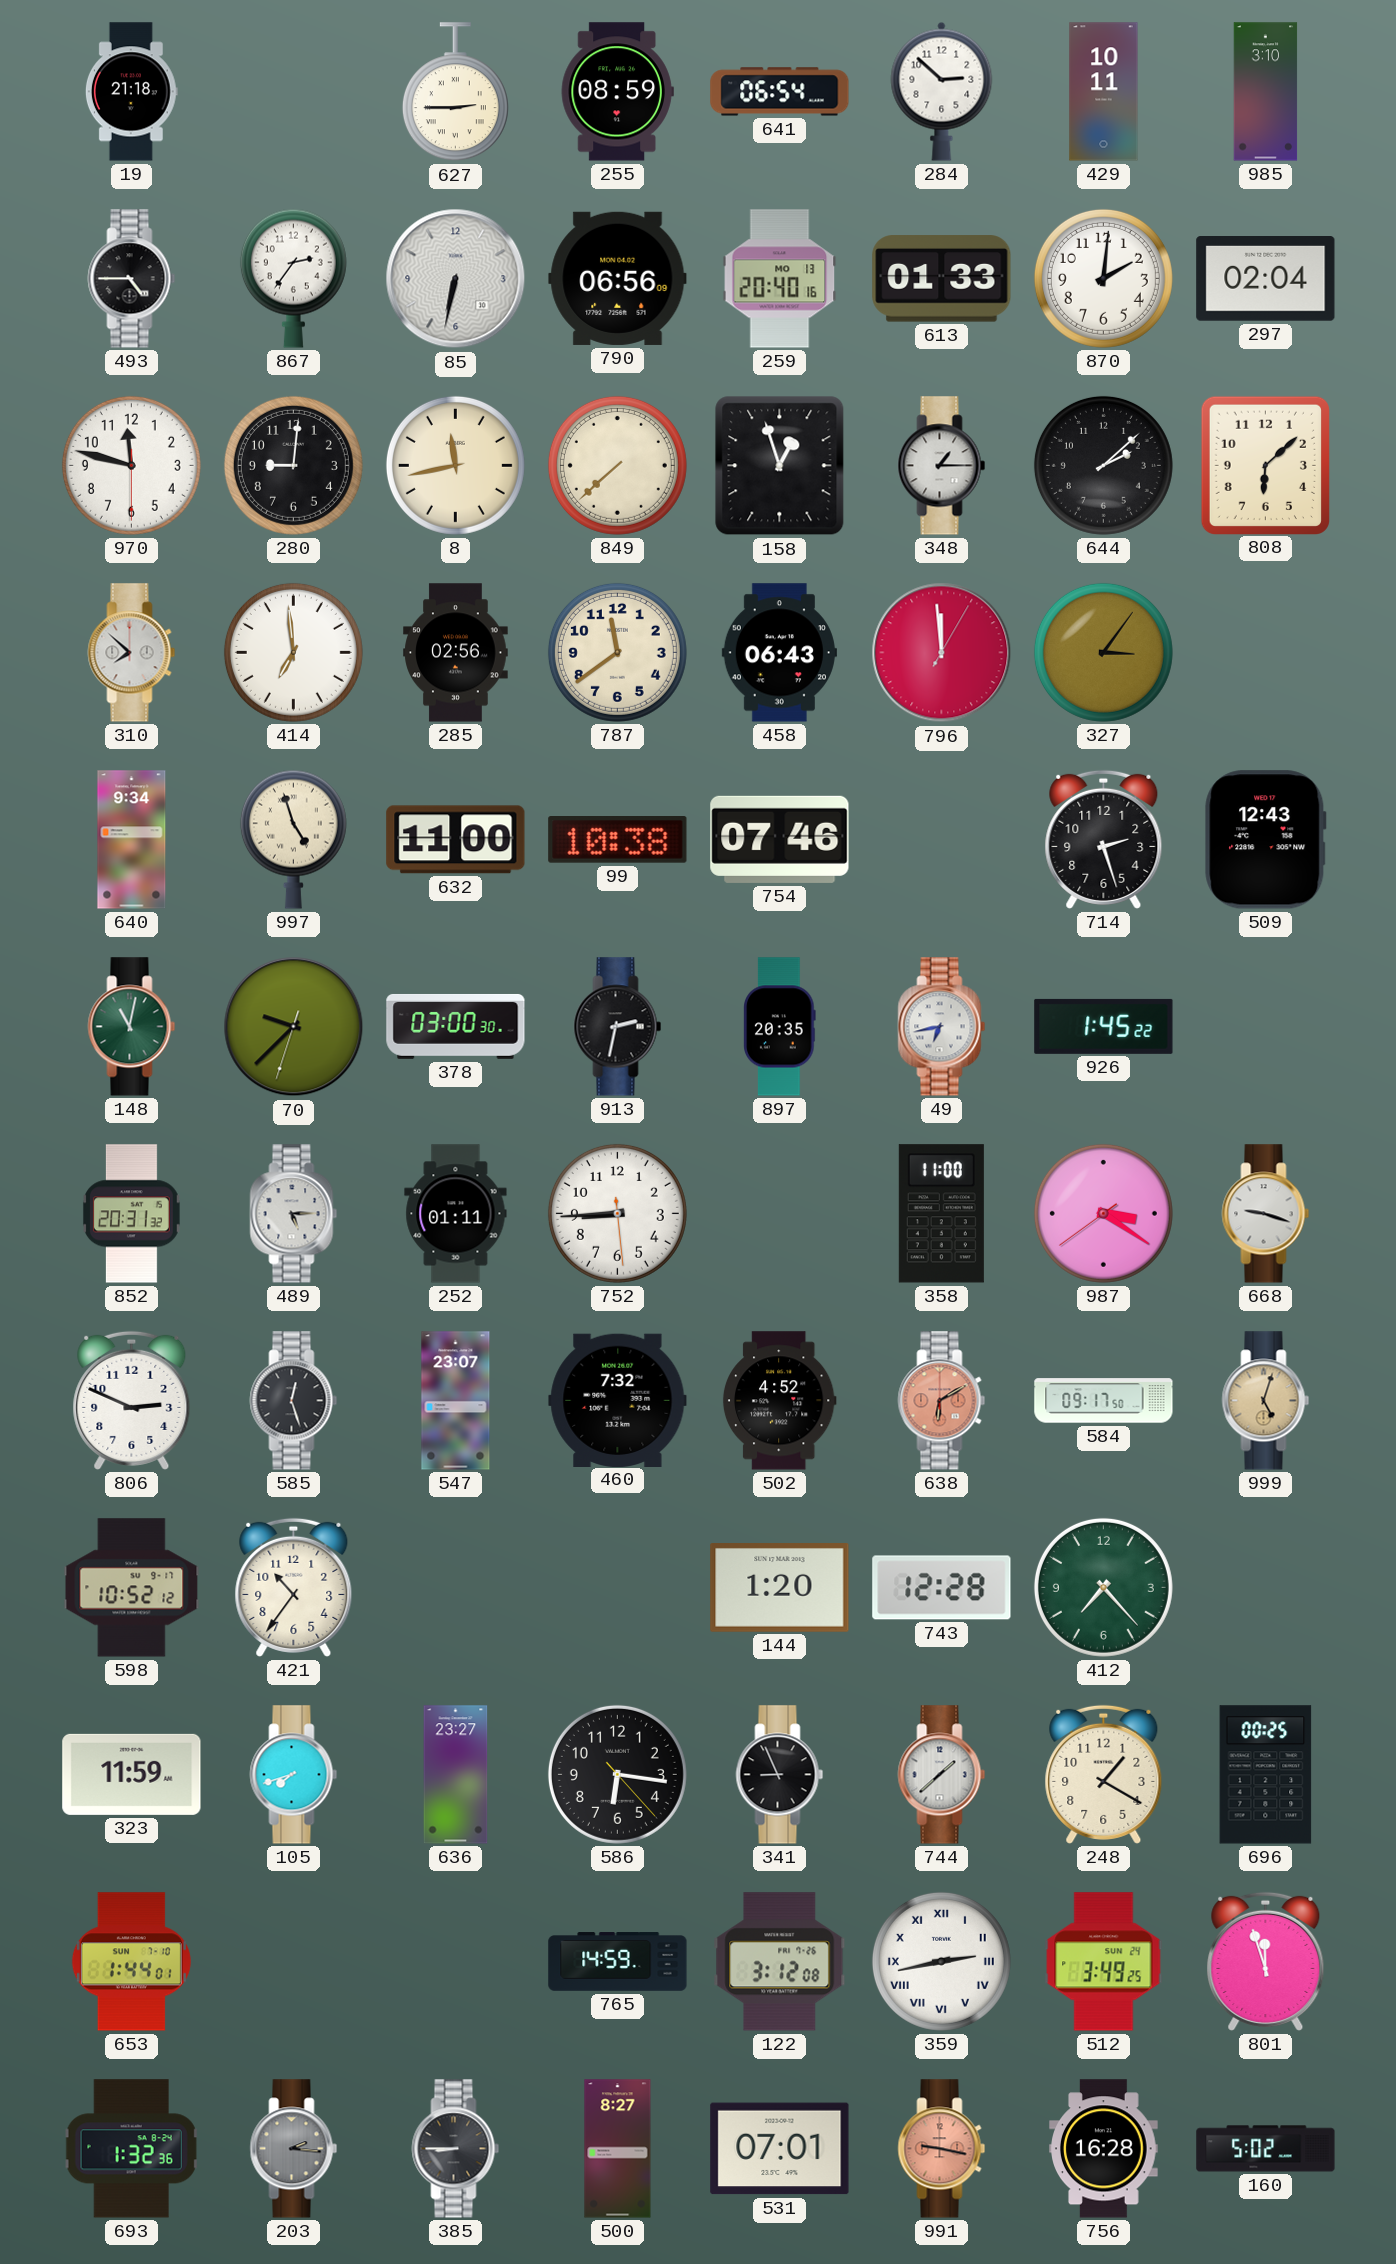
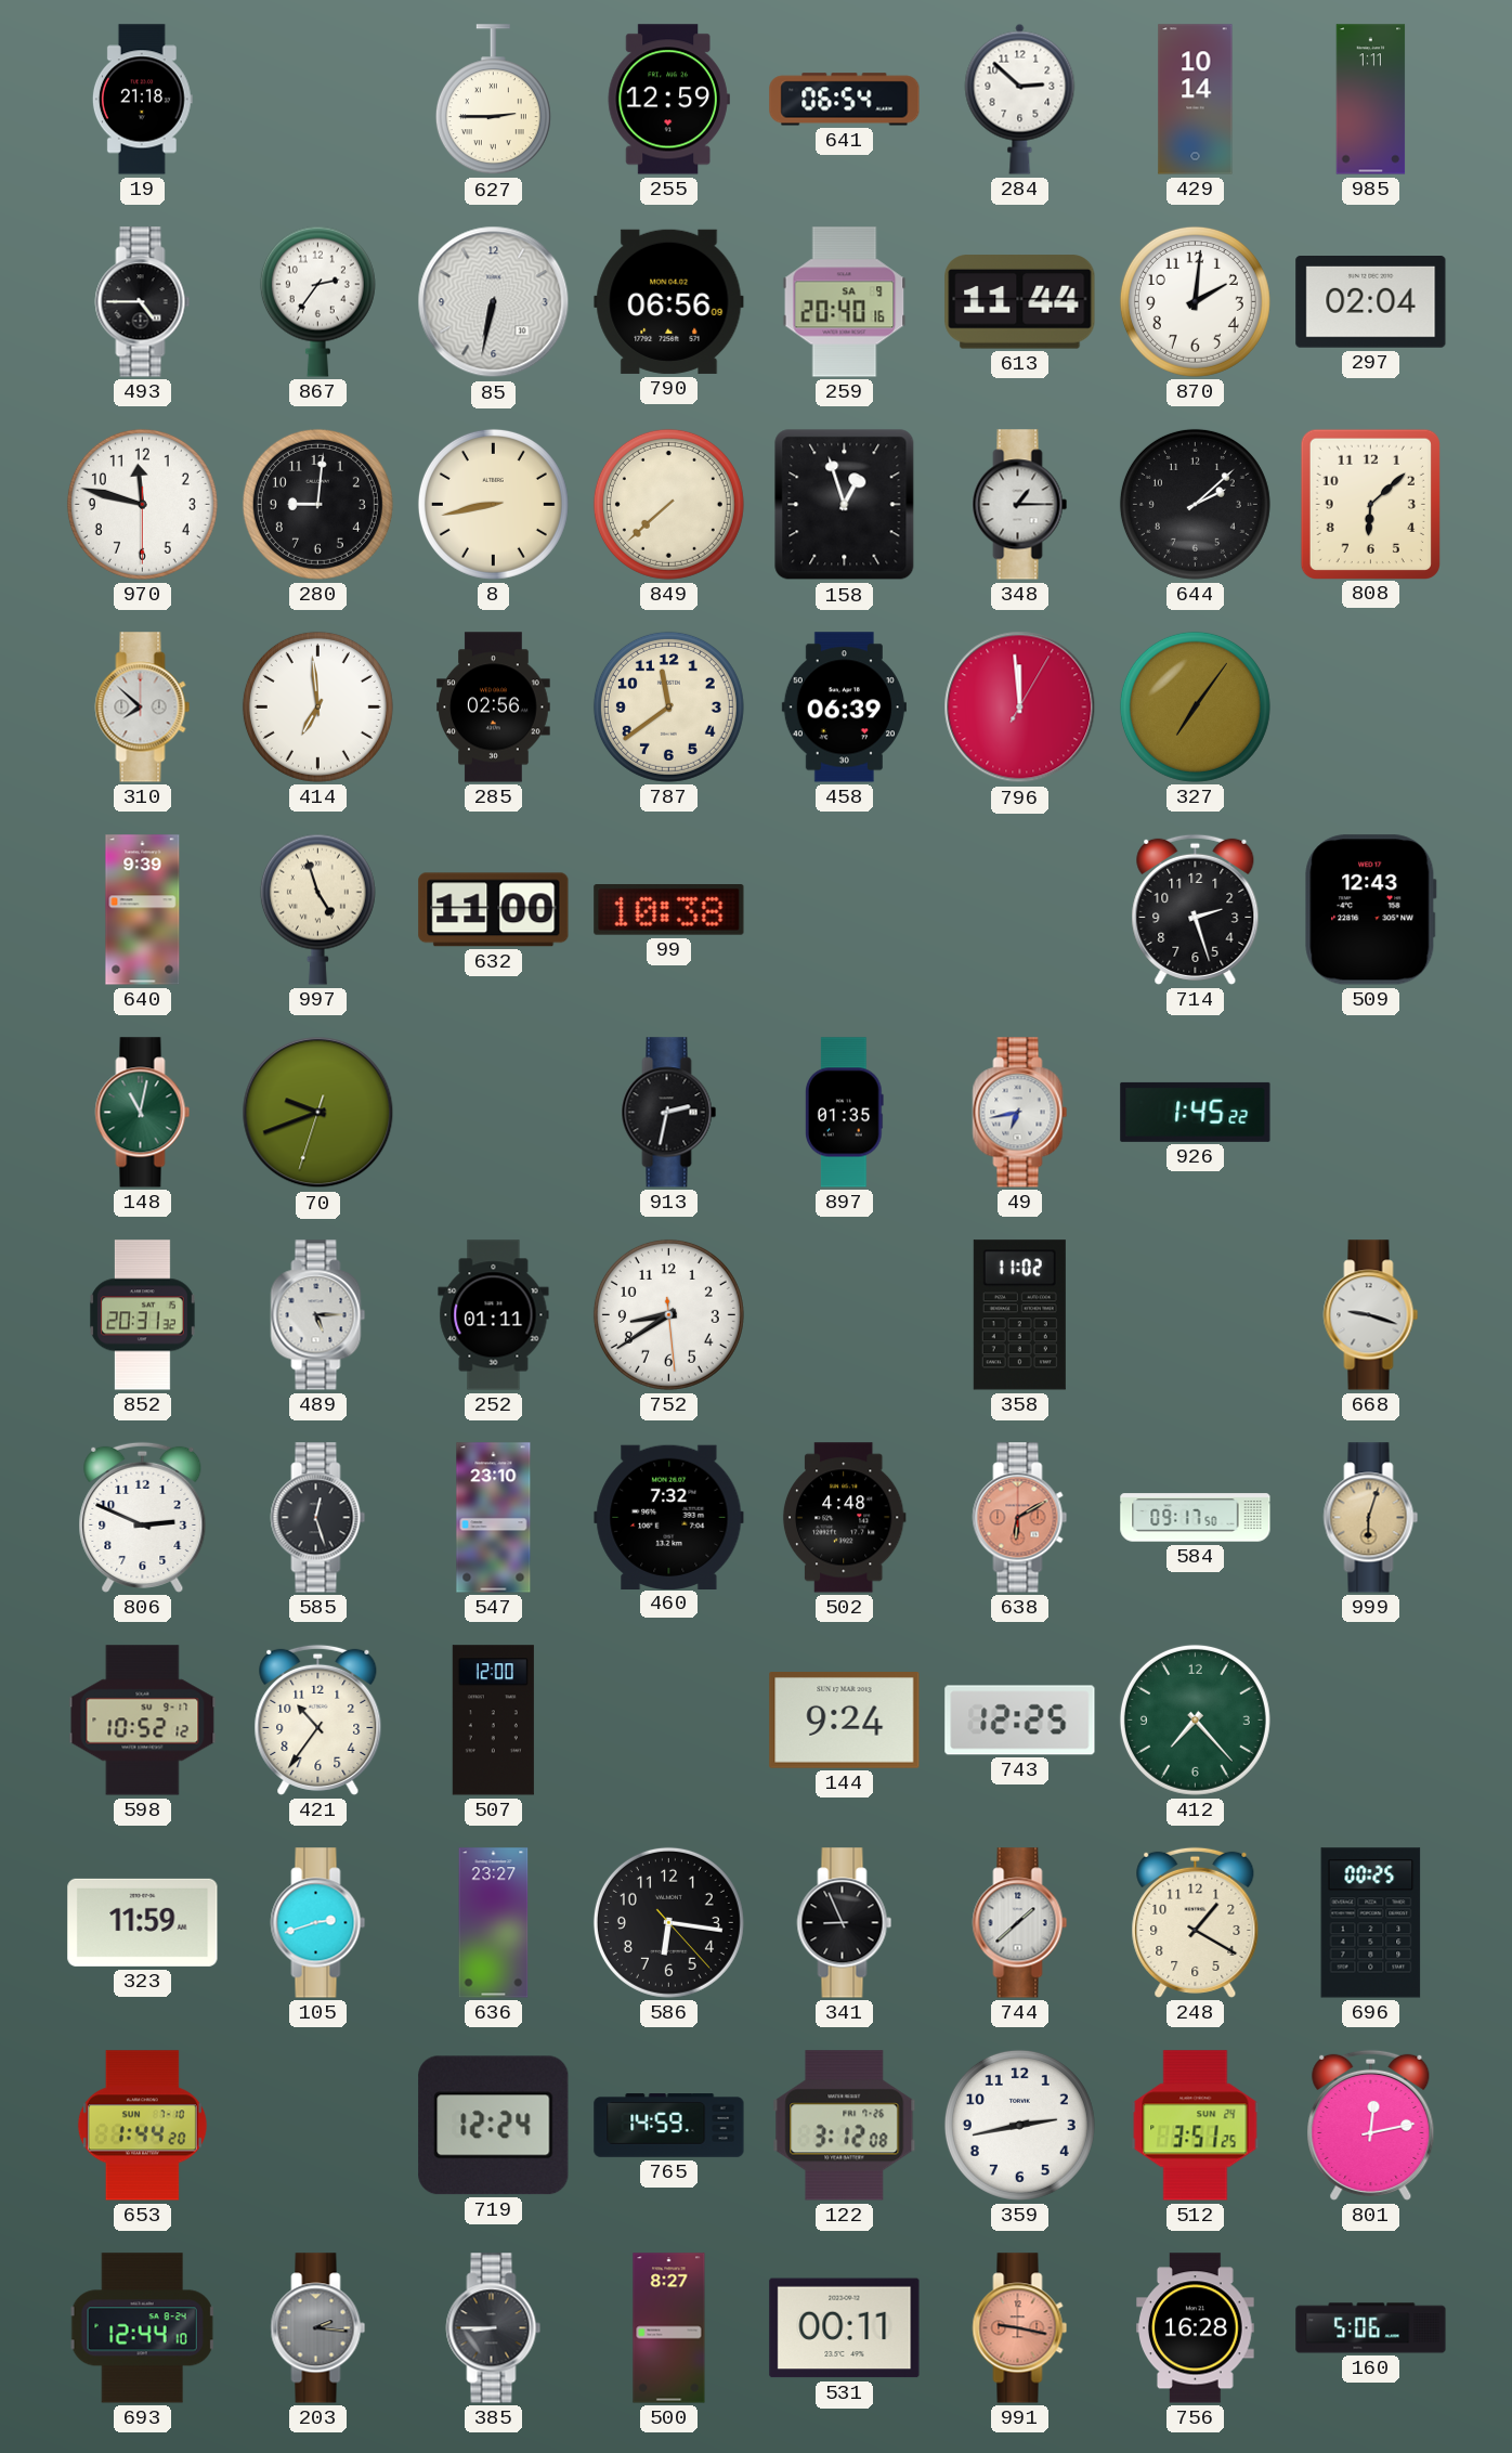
255: 08:59 -> 12:59 (668, 100)
429: 10:11 -> 10:14 (1196, 100)
985: 3:10 -> 1:11 (1371, 100)
259 date: MO 13 -> SA 9 (845, 302)
613: 01:33 -> 11:44 (1020, 302)
8: 11:43 -> 8:43 (493, 504)
458: 06:43 -> 06:39 (844, 708)
327: 3:06 -> 7:06 (1195, 706)
640: 9:34 -> 9:39 (143, 910)
754: 07:46 -> none (780, 839)
70: 9:37 -> 9:41 (318, 1113)
378: 03:00 -> none (456, 1026)
897: 20:35 -> 01:35 (845, 1113)
752: 8:44 -> 8:39 (668, 1314)
358: 11:00 -> 11:02 (1019, 1315)
987: 3:20 -> none (1103, 1213)
547: 23:07 -> 23:10 (494, 1518)
502: 4:52 -> 4:48 (844, 1518)
999: 5:03 -> 6:03 (1371, 1518)
507: none -> 12:00 (493, 1721)
144: 1:20 -> 9:24 (845, 1721)
743: 12:28 -> 12:25 (1020, 1721)
105: 7:42 -> 2:42 (318, 1923)
653: 1:44:01 -> 1:44:20 (142, 2126)
719: none -> 12:24 (494, 2126)
359 numerals: Roman -> Arabic (1019, 2125)
512: 3:49 -> 3:51 (1196, 2126)
801: 11:57 -> 12:13 (1371, 2125)
693: 1:32 -> 12:44 (143, 2328)
531: 07:01 -> 00:11 (845, 2328)
160: 5:02 -> 5:06 (1371, 2328)
